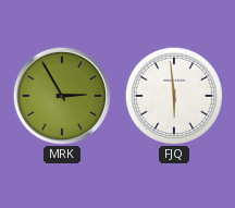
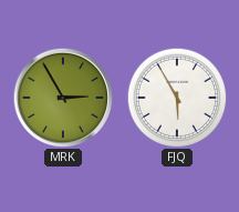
FJQ: 5:59 -> 5:55 (176, 97)
